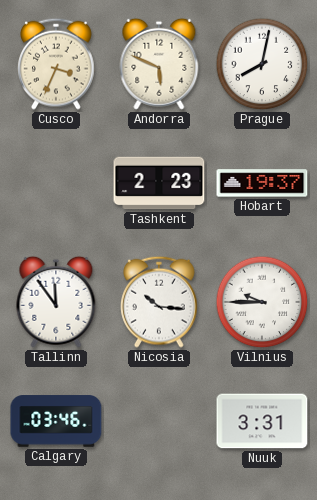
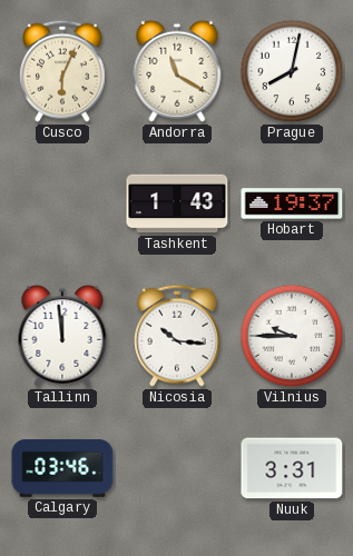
Cusco: 3:34 -> 6:04 (63, 71)
Andorra: 5:49 -> 11:20 (177, 71)
Tashkent: 2:23 -> 1:43 (177, 203)
Tallinn: 11:54 -> 11:59 (62, 336)
